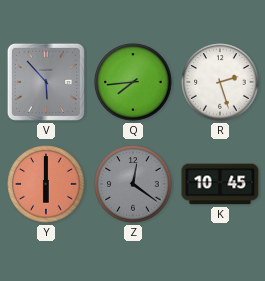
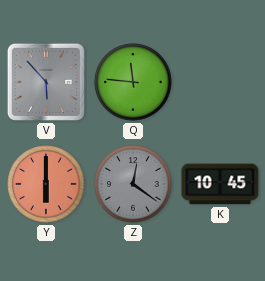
Q: 7:44 -> 11:46 (133, 82)
R: 2:27 -> none (220, 82)
